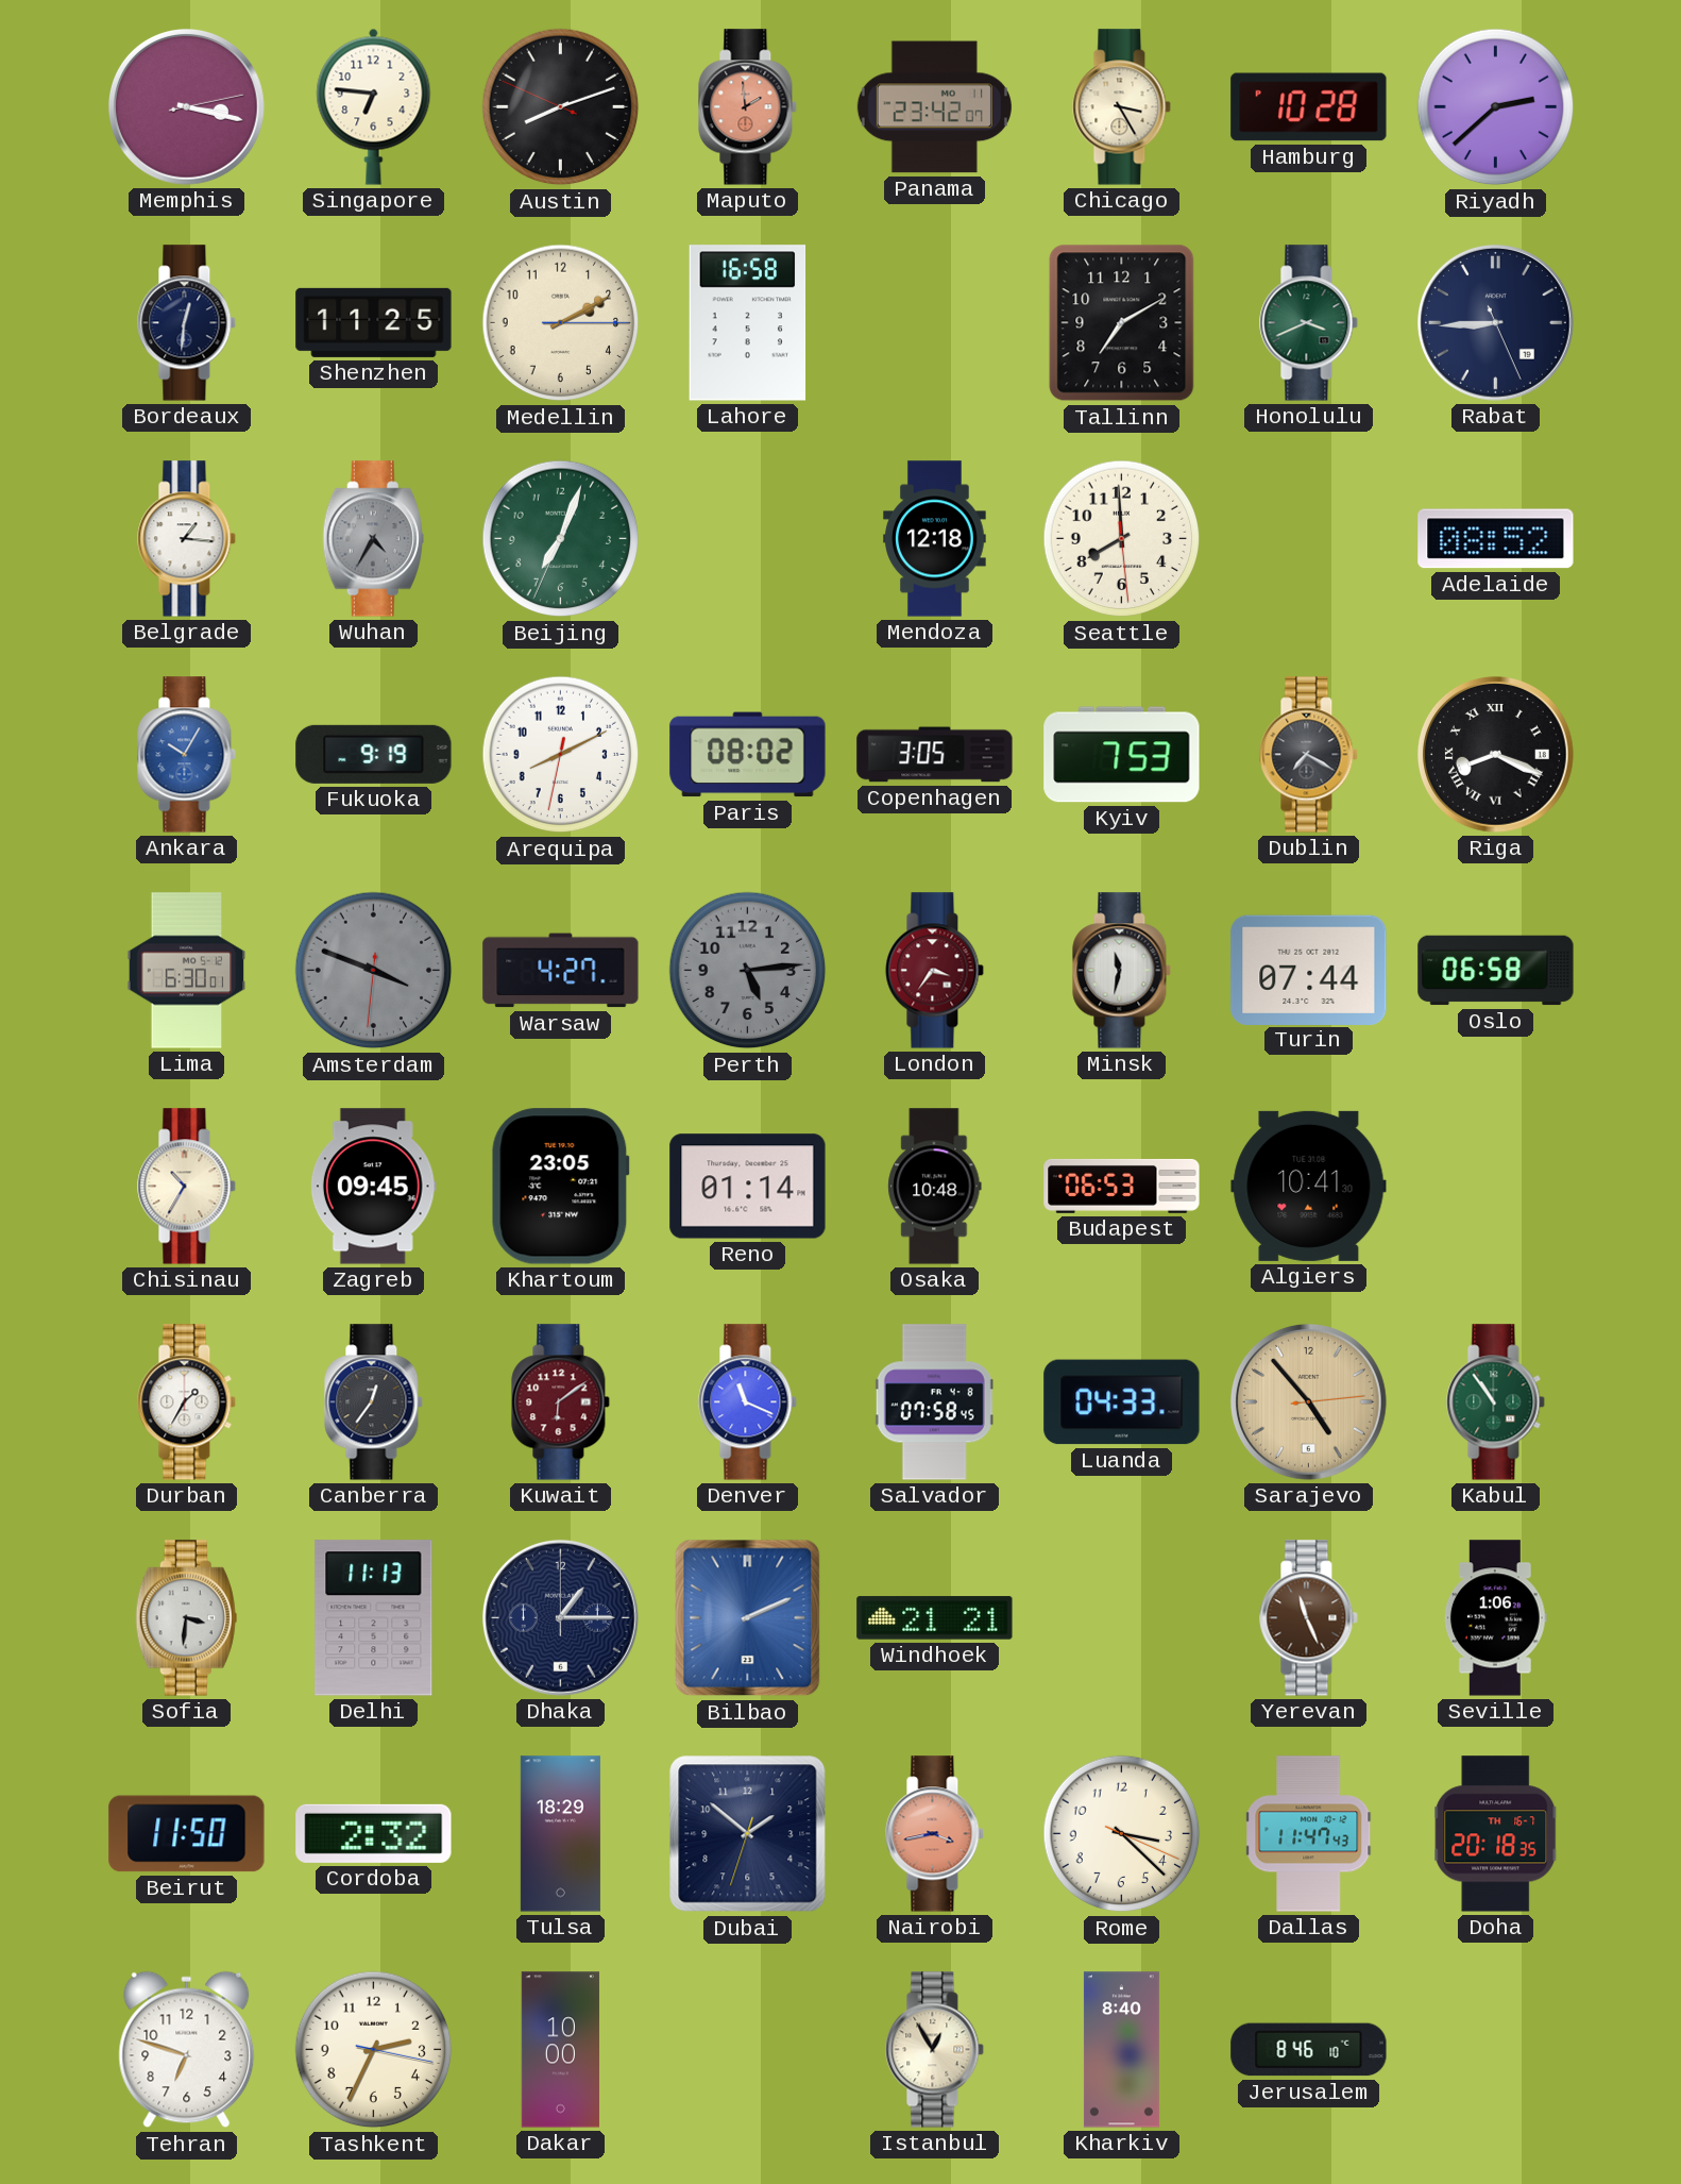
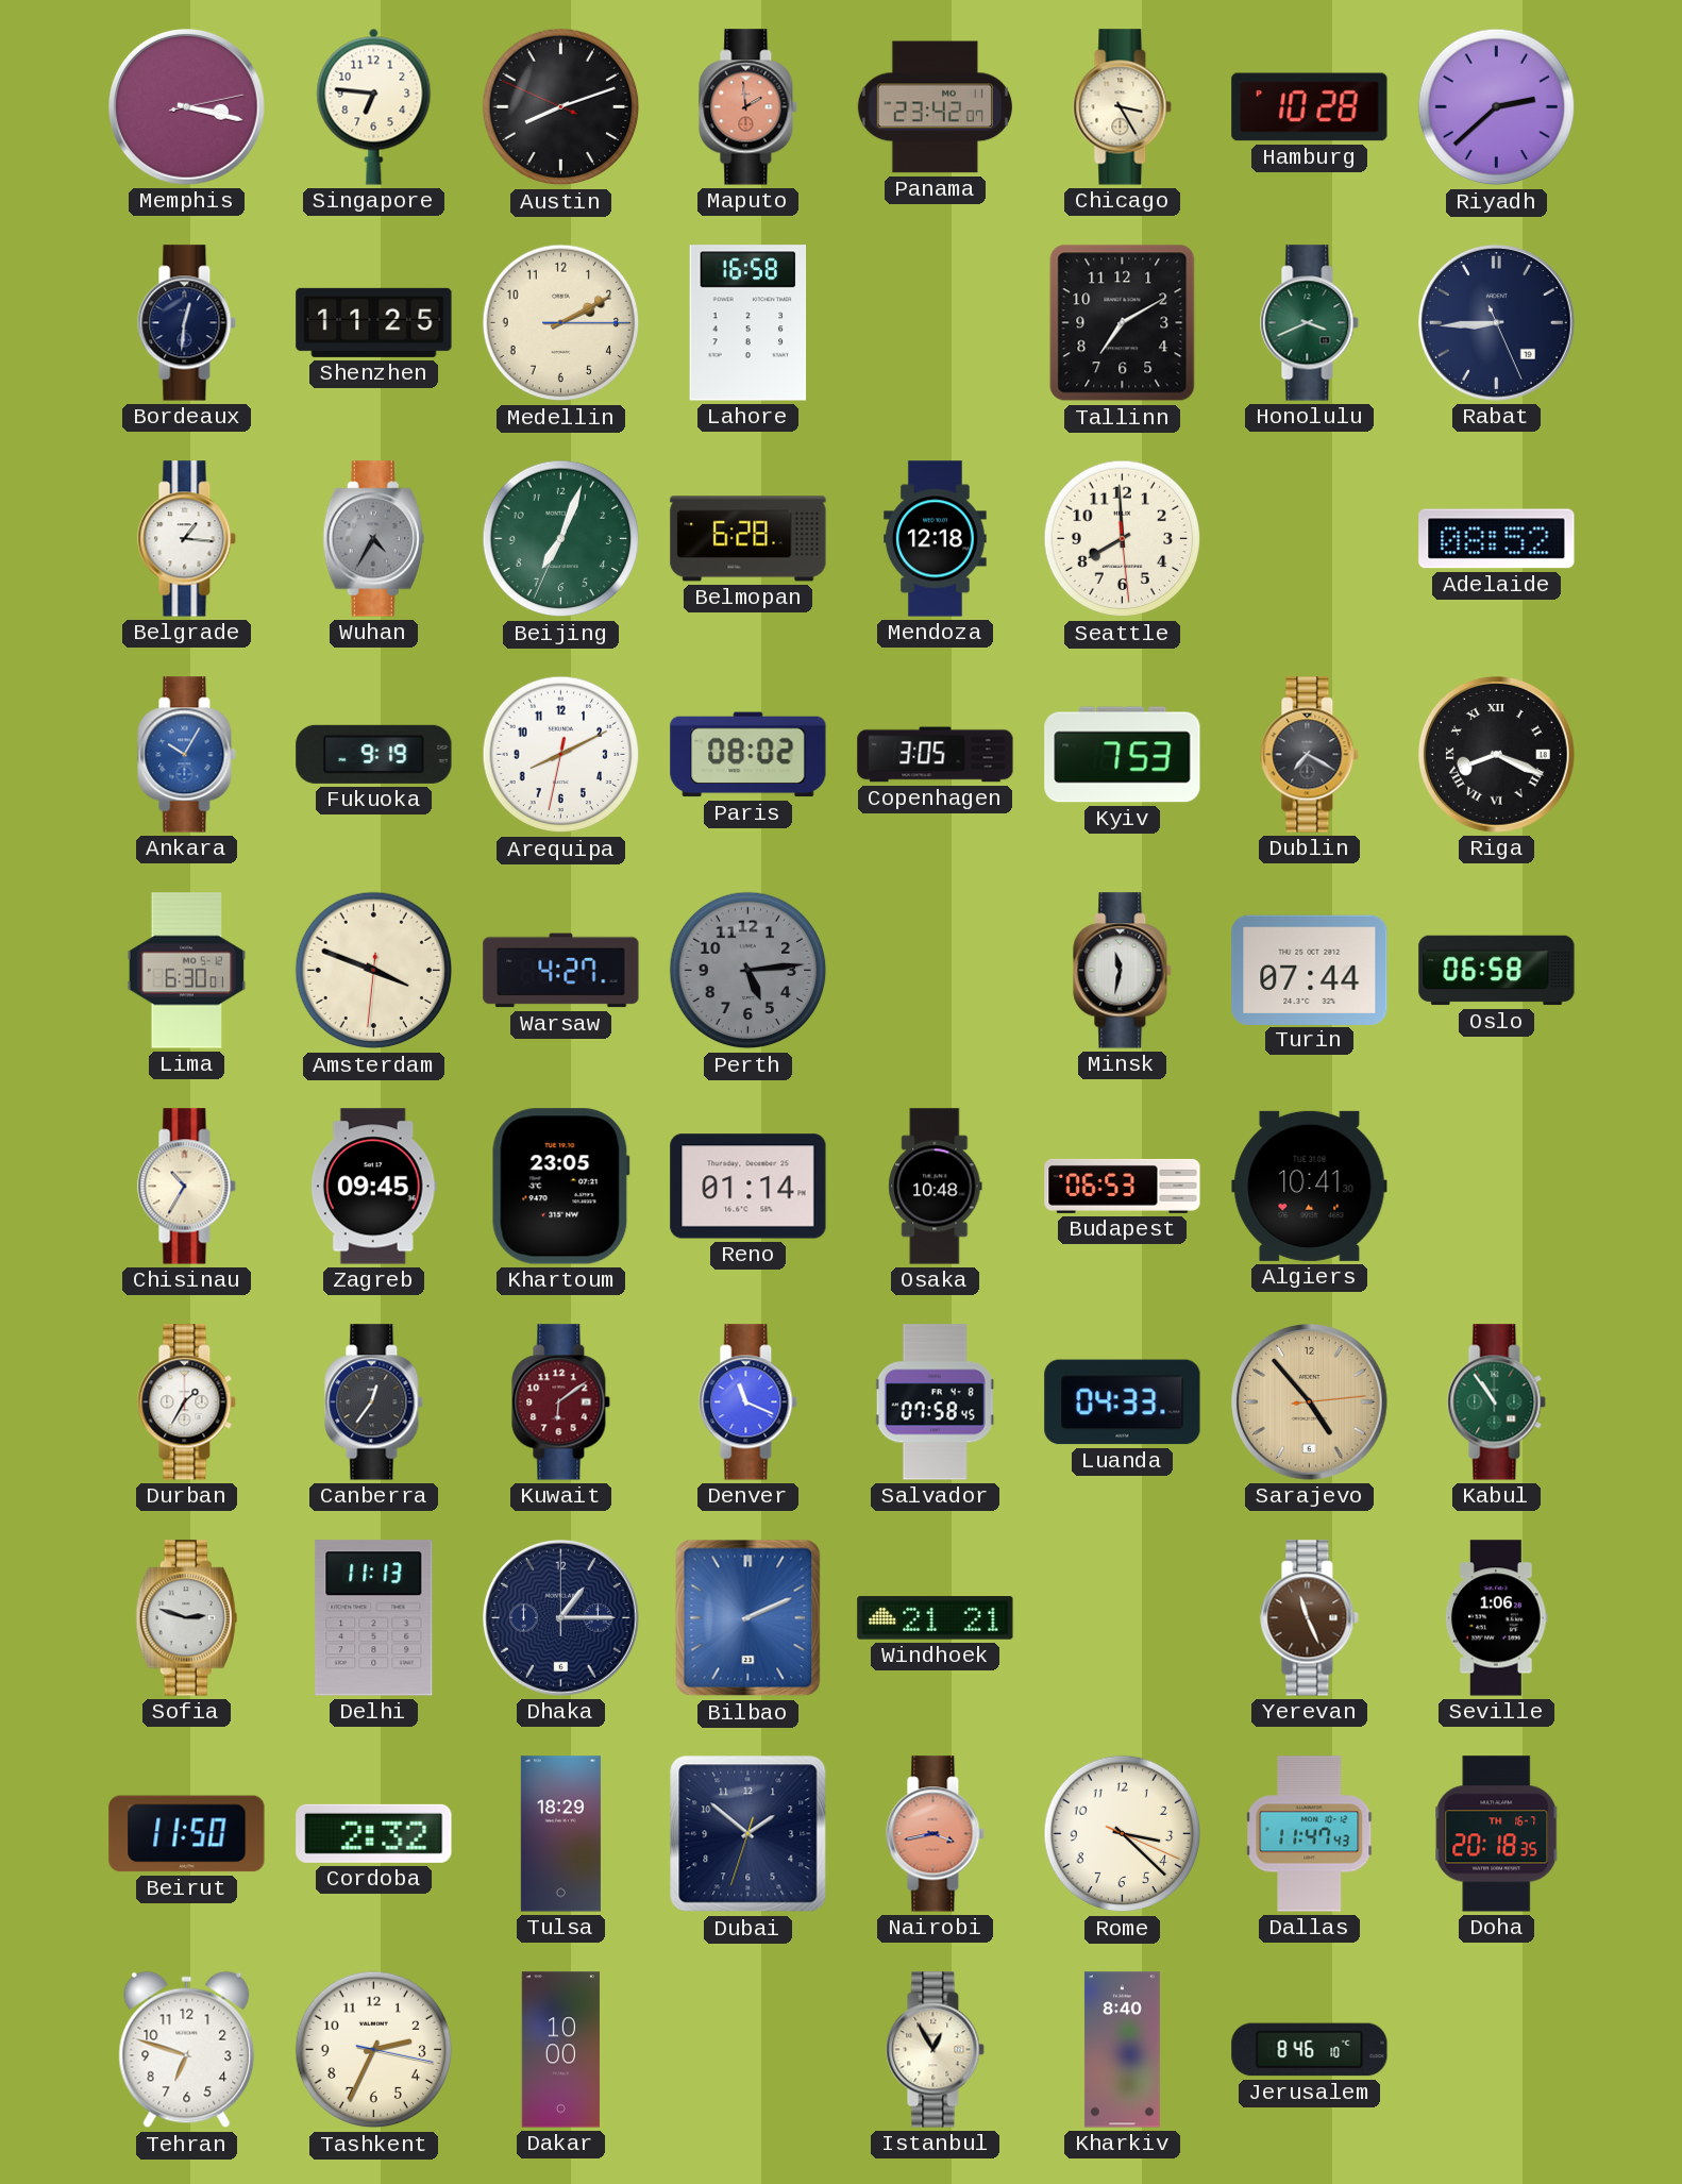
Belmopan: none -> 6:28 (749, 539)
Amsterdam dial: grey -> cream (374, 971)
London: 3:36 -> none (935, 971)
Sofia: 3:31 -> 2:48 (186, 1618)
